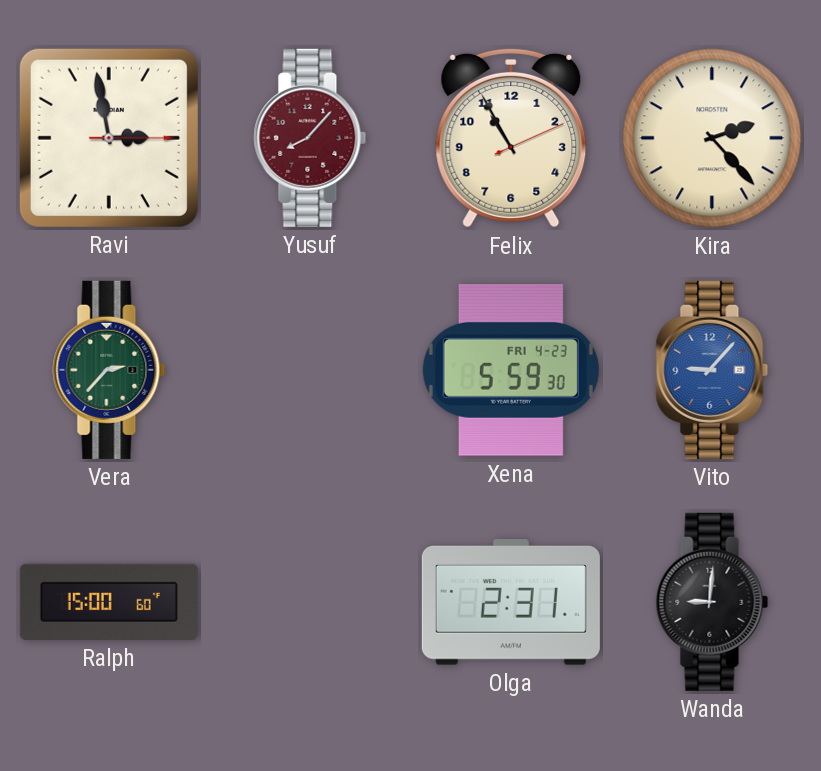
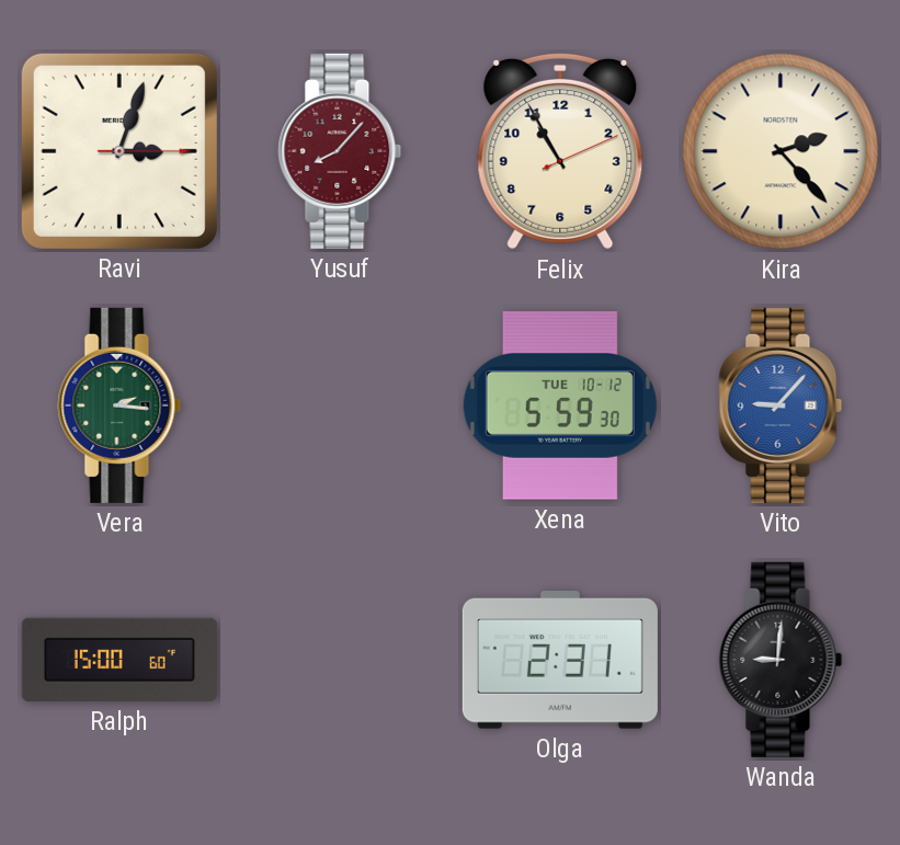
Ravi: 2:58 -> 3:03 (119, 151)
Vera: 2:37 -> 2:16 (119, 406)
Xena date: FRI 4-23 -> TUE 10-12 (560, 406)
